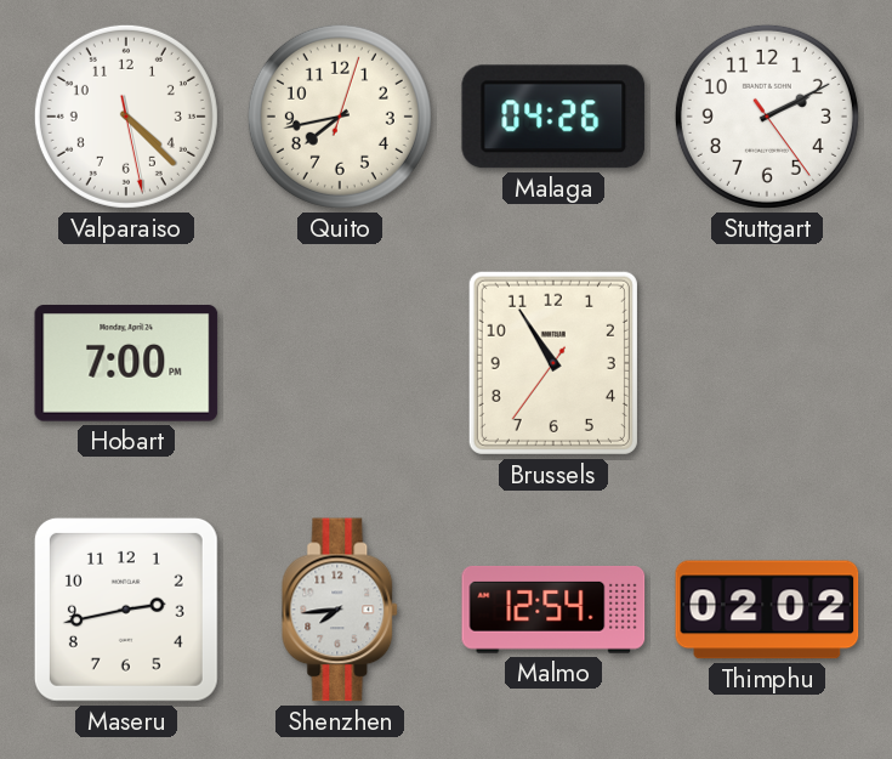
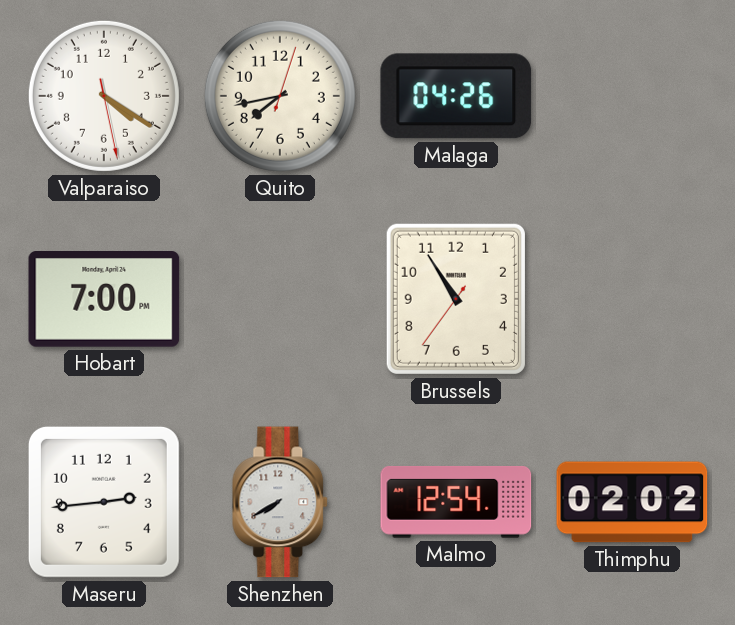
Valparaiso: 4:22 -> 4:20 (104, 96)
Stuttgart: 2:10 -> none (767, 117)
Maseru: 2:43 -> 2:44 (104, 502)
Shenzhen: 7:44 -> 7:40 (281, 502)
